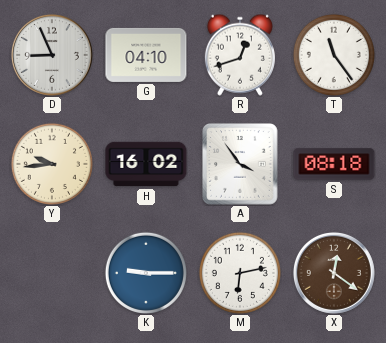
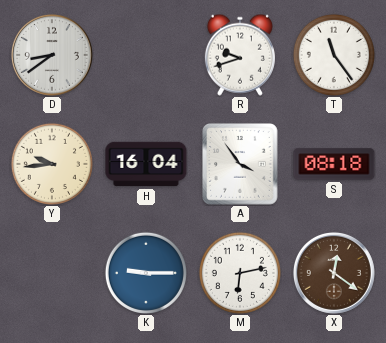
D: 8:56 -> 8:39 (52, 55)
G: 04:10 -> none (146, 55)
R: 12:42 -> 9:42 (240, 55)
H: 16:02 -> 16:04 (146, 164)
